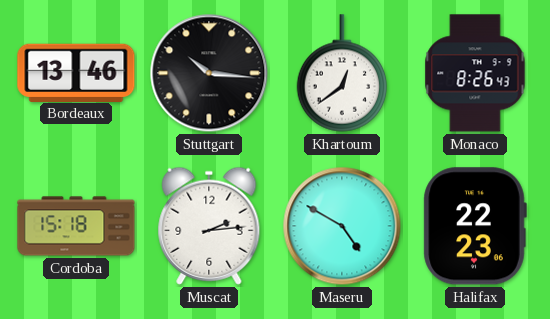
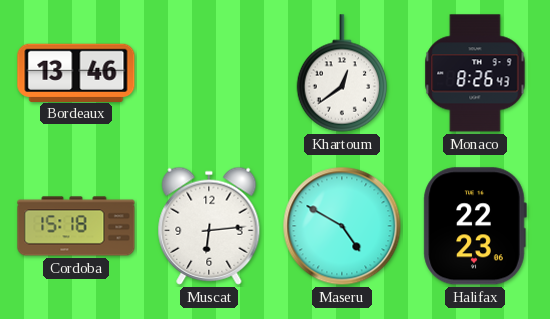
Stuttgart: 10:16 -> none (209, 73)
Muscat: 2:14 -> 6:14 (209, 226)
